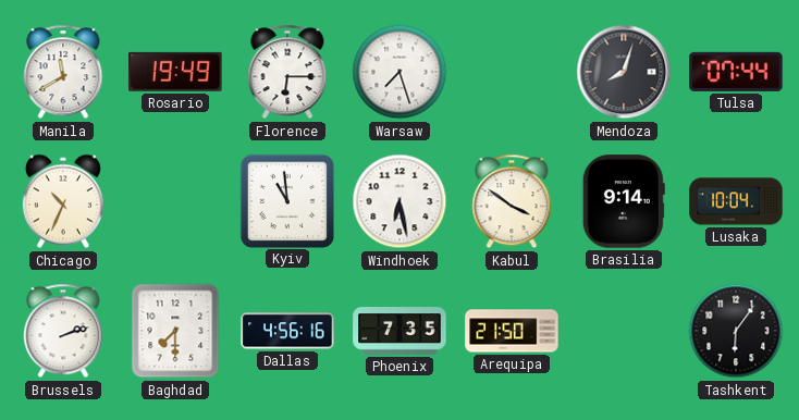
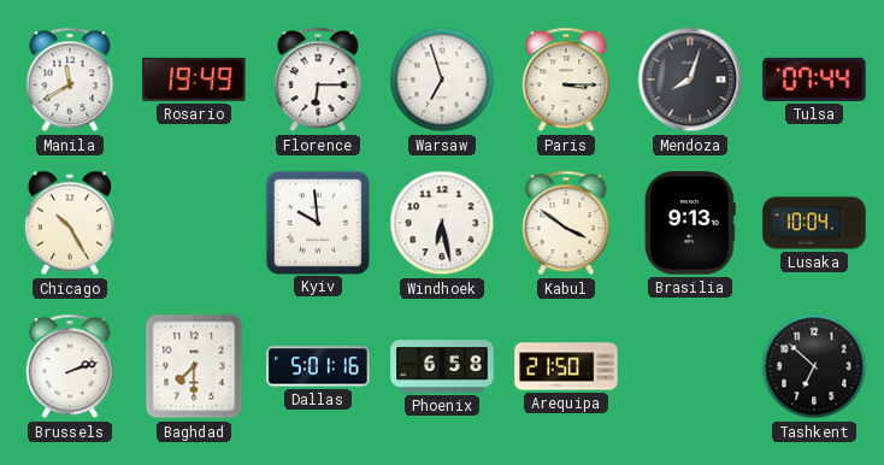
Warsaw: 7:27 -> 6:57 (442, 80)
Paris: none -> 3:15 (566, 80)
Chicago: 10:34 -> 10:25 (70, 223)
Kyiv: 10:59 -> 9:59 (317, 222)
Brasilia: 9:14 -> 9:13 (690, 223)
Dallas: 4:56 -> 5:01 (318, 366)
Phoenix: 7:35 -> 6:58 (442, 366)
Tashkent: 6:06 -> 6:52 (814, 366)
